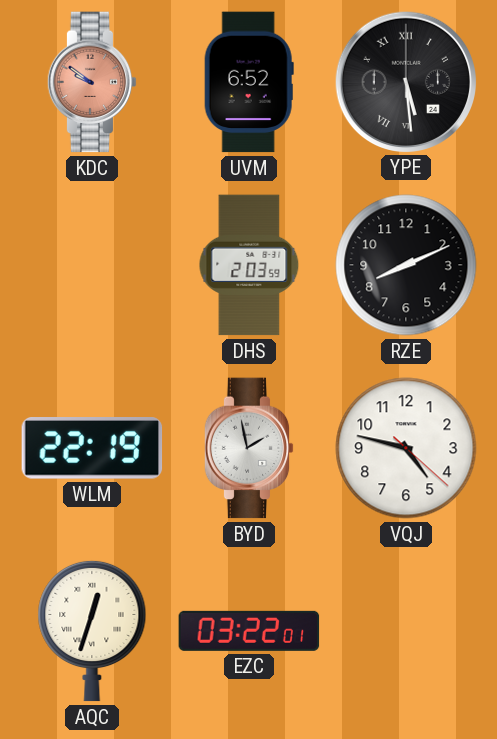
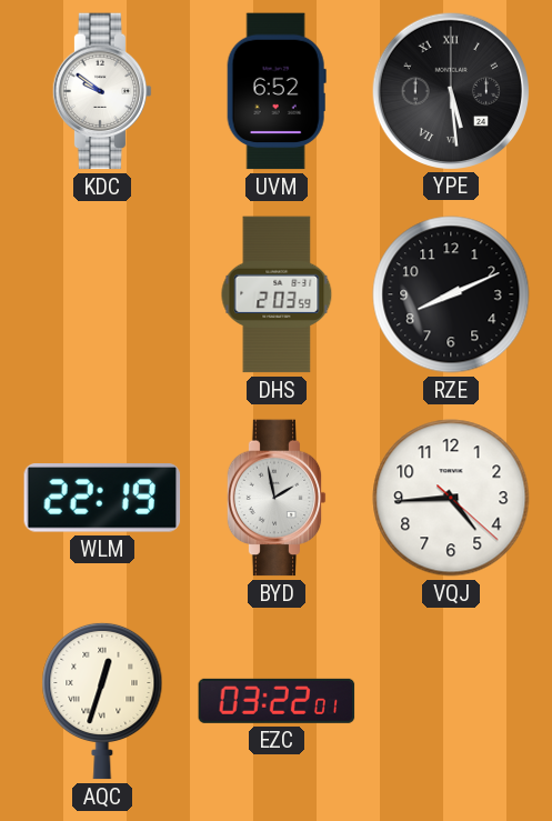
KDC dial: salmon -> white (102, 91)
VQJ: 4:47 -> 4:44 (451, 498)
